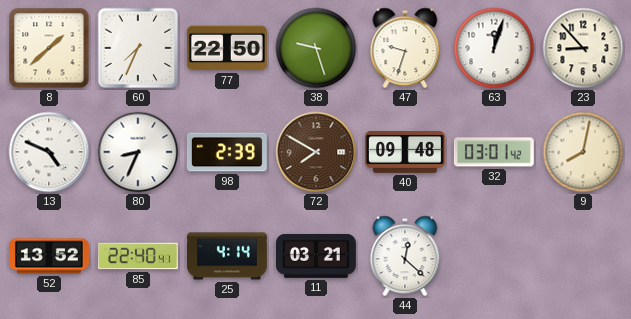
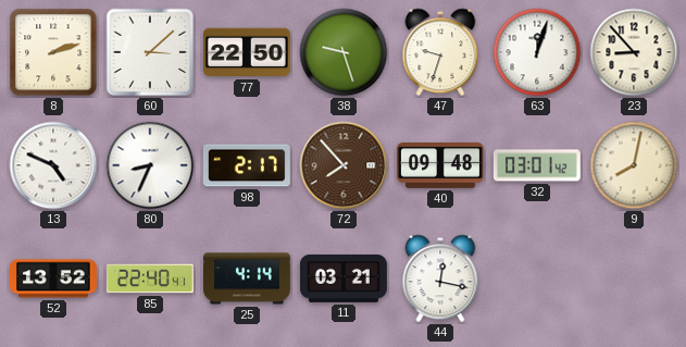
8: 1:38 -> 2:12 (53, 52)
60: 7:34 -> 3:08 (150, 52)
98: 2:39 -> 2:17 (247, 165)
72: 7:50 -> 7:53 (344, 165)
44: 12:22 -> 12:17 (440, 278)
